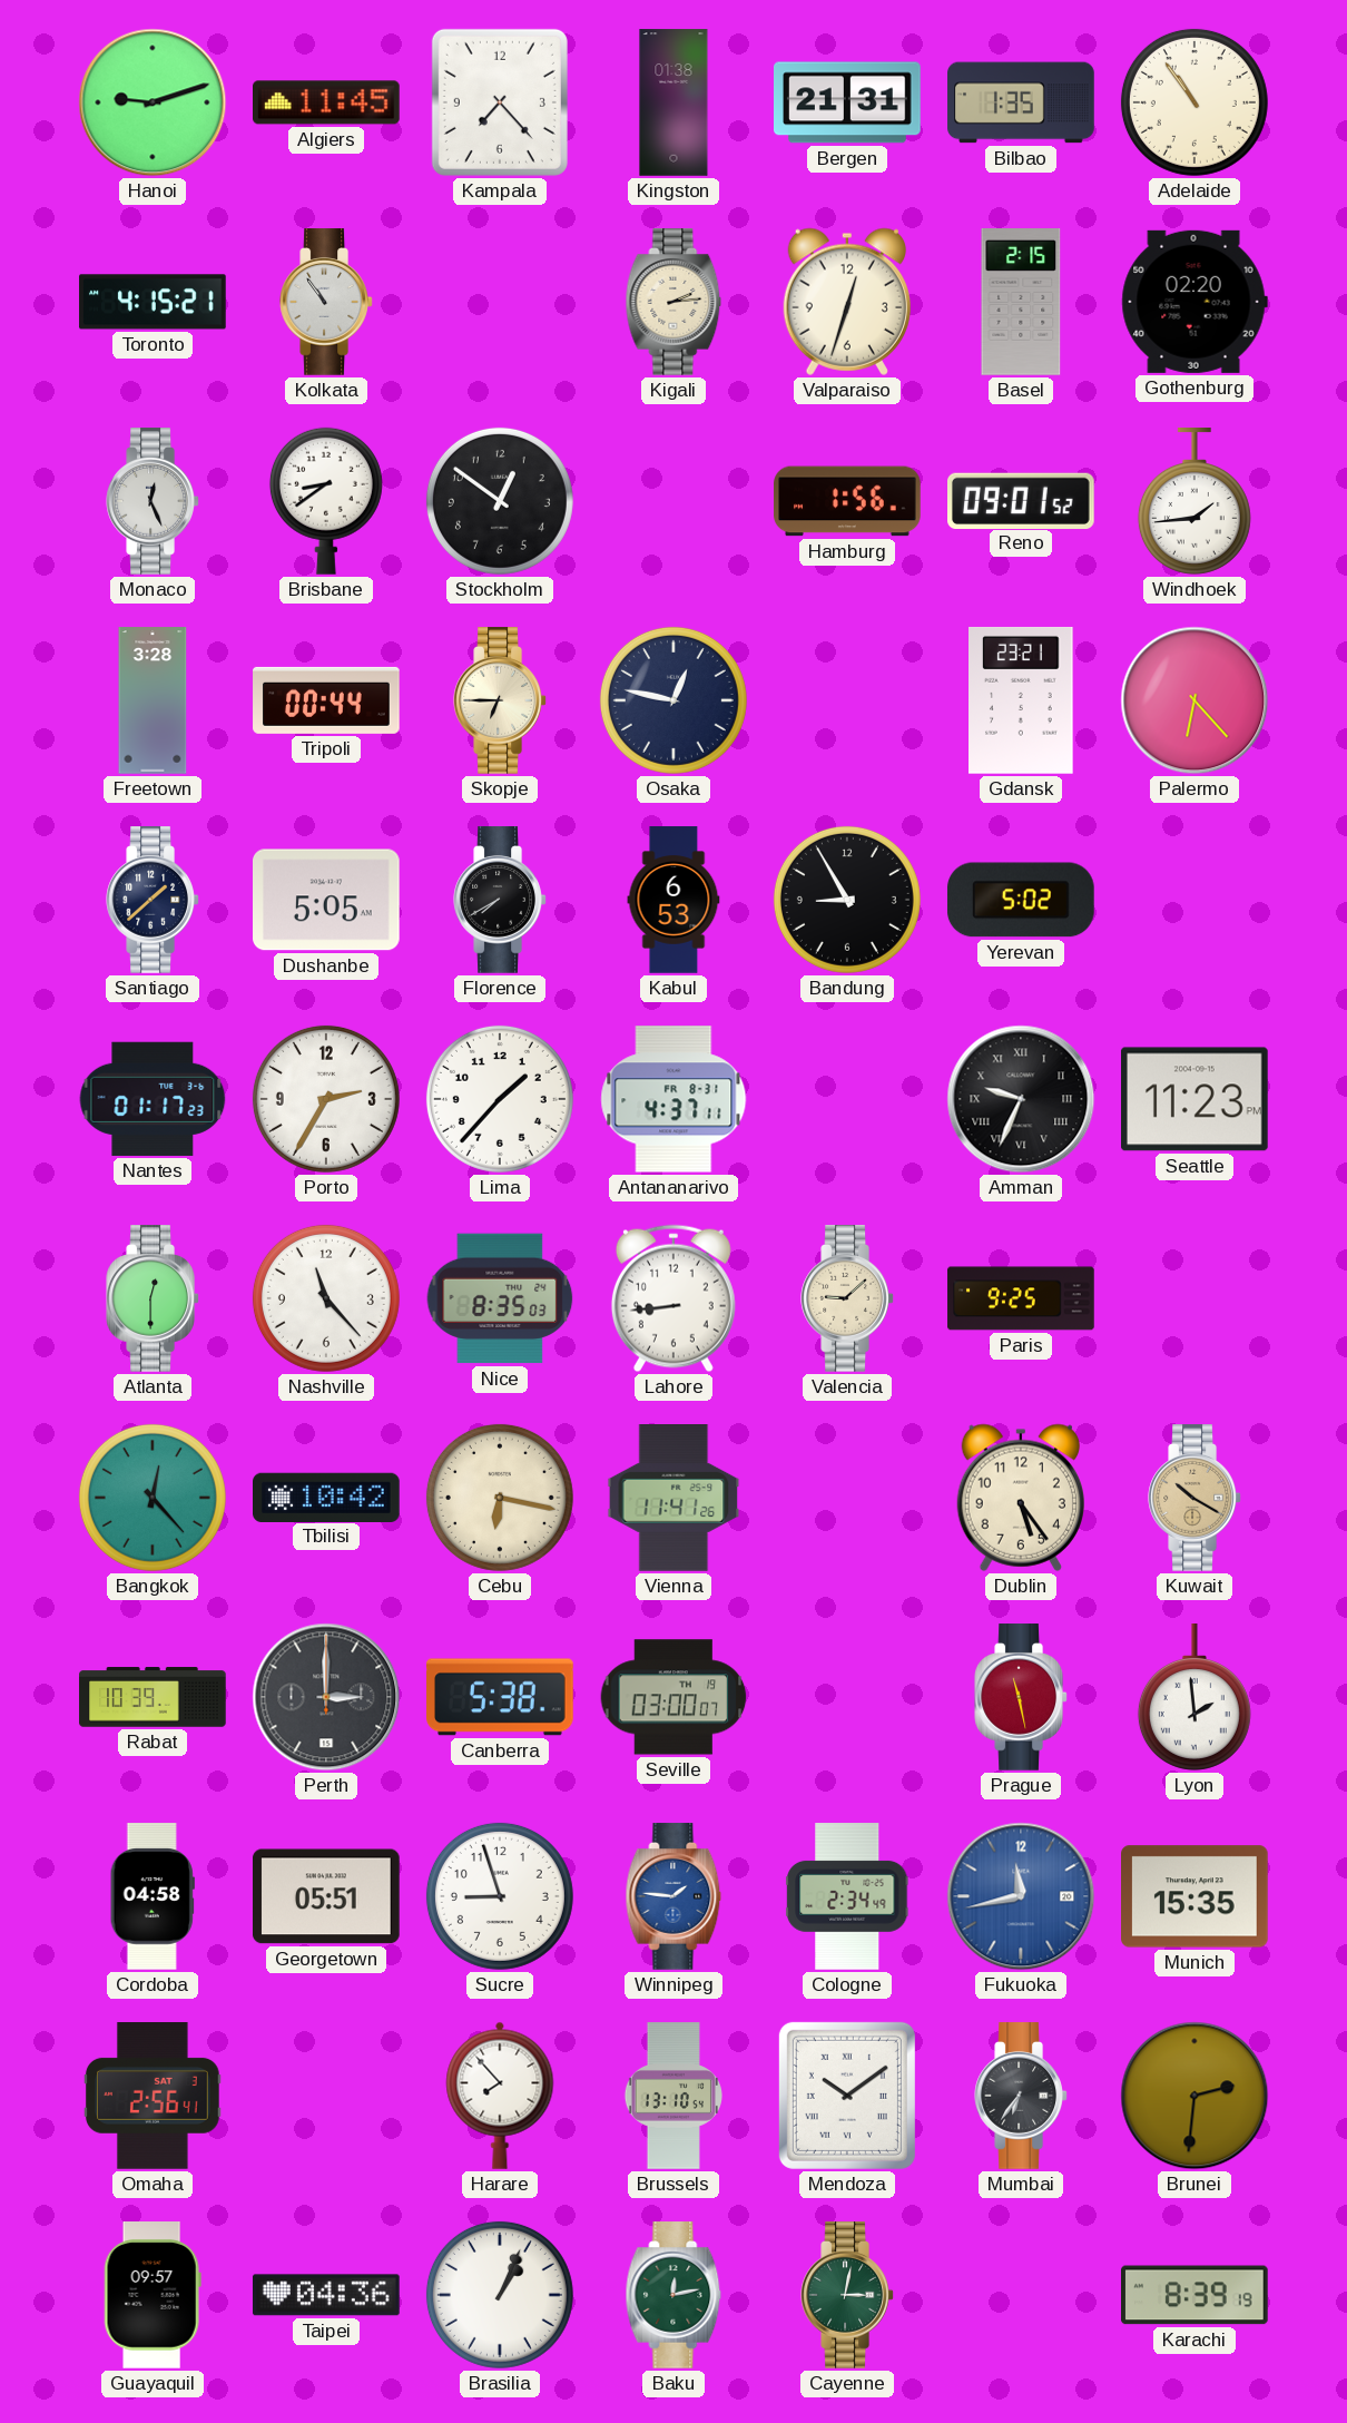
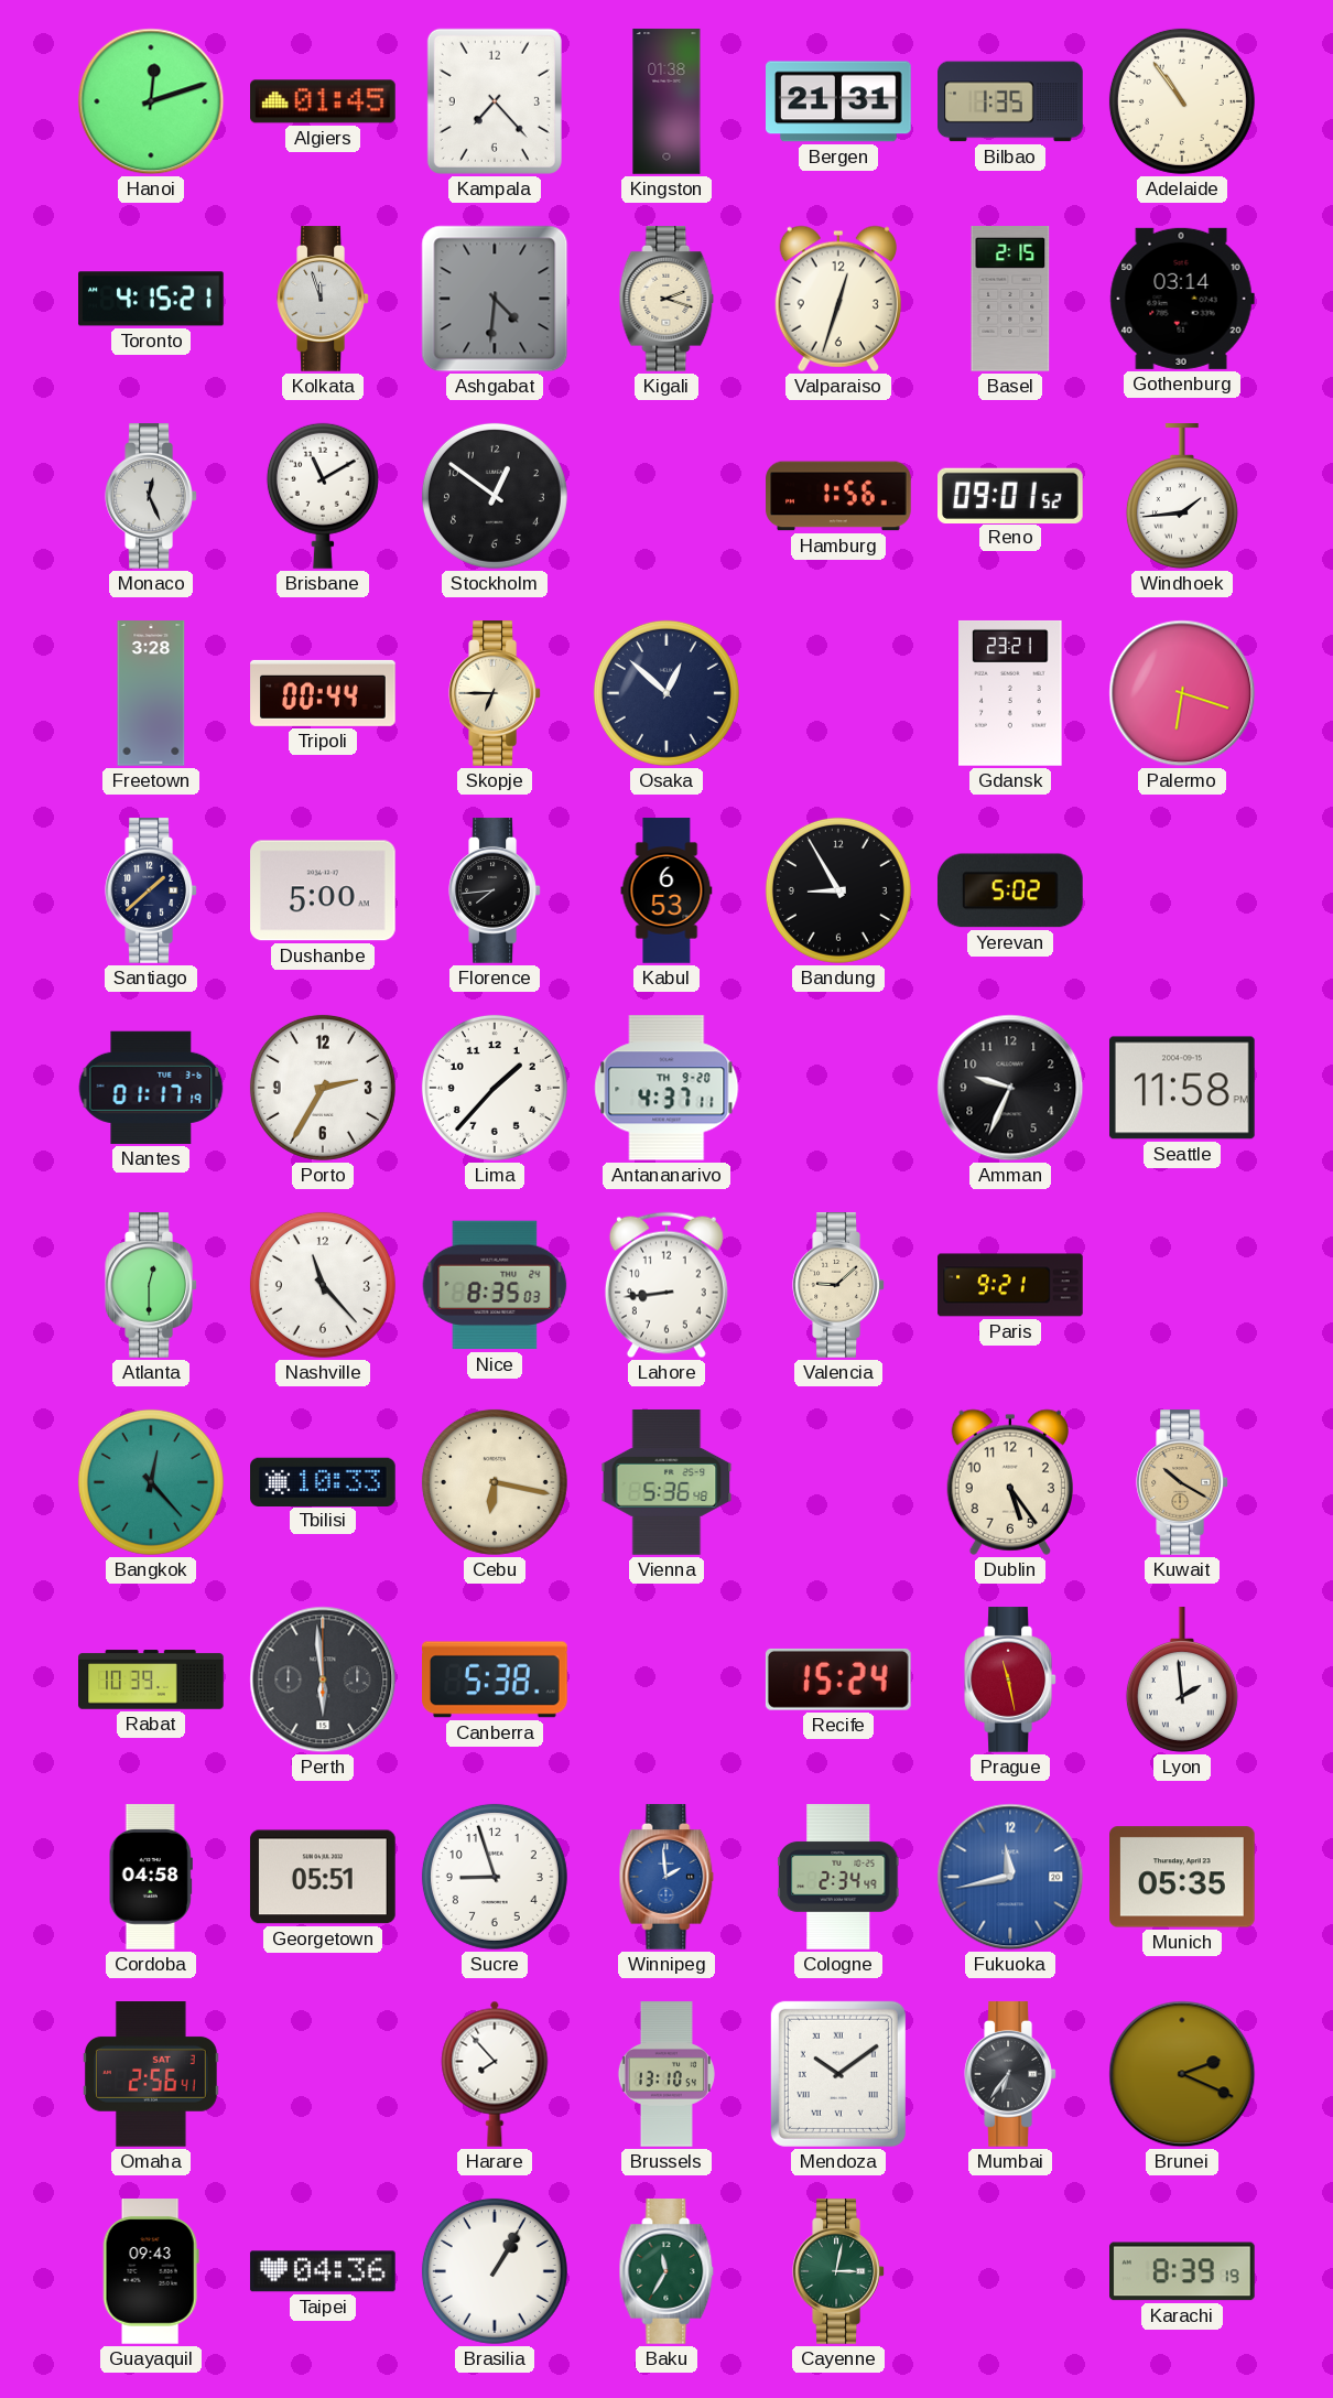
Hanoi: 9:12 -> 12:12 (151, 101)
Algiers: 11:45 -> 01:45 (324, 101)
Kolkata: 10:54 -> 11:57 (323, 299)
Ashgabat: none -> 4:31 (495, 299)
Kigali: 2:14 -> 2:18 (666, 299)
Gothenburg: 02:20 -> 03:14 (1182, 299)
Brisbane: 8:39 -> 11:10 (323, 496)
Osaka: 12:47 -> 12:52 (666, 693)
Palermo: 6:23 -> 6:18 (1182, 693)
Dushanbe: 5:05 -> 5:00 (324, 890)
Florence: 7:40 -> 7:44 (495, 890)
Nantes: 01:17:23 -> 01:17:19 (151, 1088)
Antananarivo date: FR 8-31 -> TH 9-20 (666, 1088)
Amman numerals: Roman -> Arabic (1010, 1088)
Seattle: 11:23 -> 11:58 (1183, 1088)
Paris: 9:25 -> 9:21 (1010, 1285)
Tbilisi: 10:42 -> 10:33 (324, 1481)
Vienna: 11:41 -> 5:36 (666, 1482)
Perth: 3:00 -> 5:59 (323, 1679)
Seville: 03:00 -> none (673, 1697)
Recife: none -> 15:24 (838, 1679)
Winnipeg: 1:46 -> 1:59 (666, 1877)
Munich: 15:35 -> 05:35 (1183, 1877)
Brunei: 2:31 -> 2:19 (1182, 2074)
Guayaquil: 09:57 -> 09:43 (151, 2272)
Brasilia: 1:04 -> 1:05 (495, 2271)
Baku: 12:13 -> 11:35 (666, 2271)
